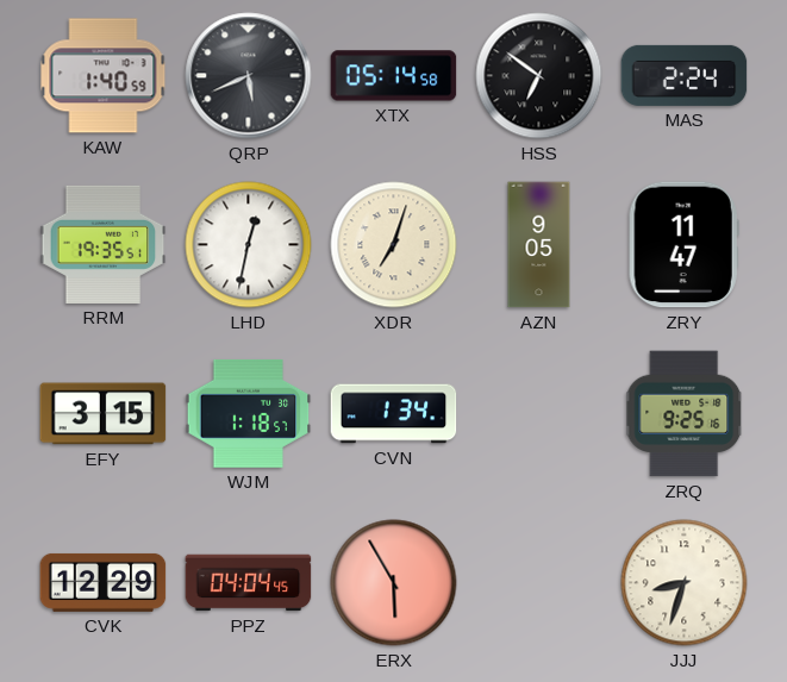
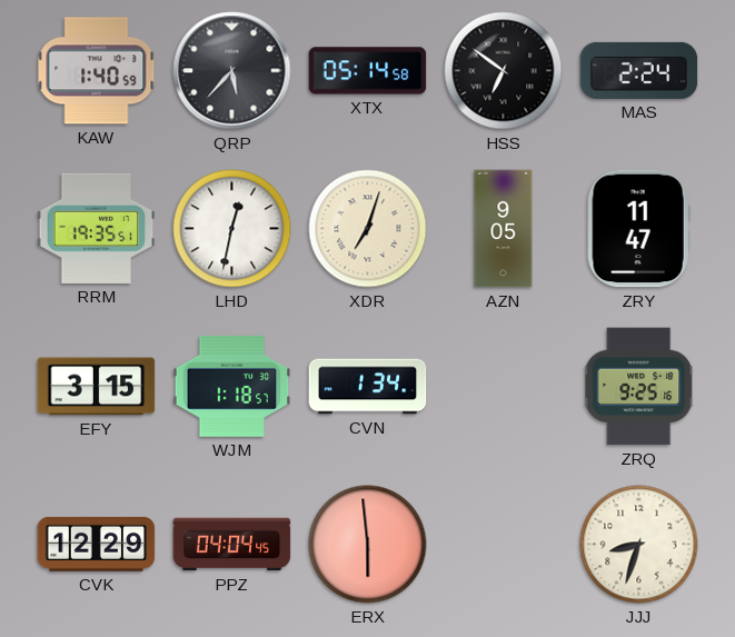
QRP: 5:41 -> 5:37 (232, 71)
ERX: 5:55 -> 5:59 (368, 545)
